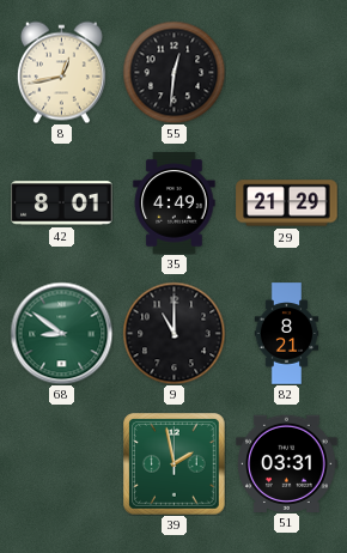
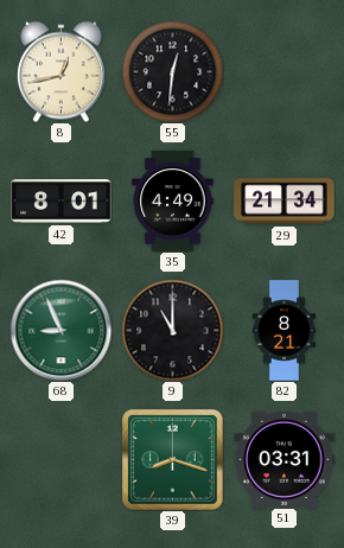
29: 21:29 -> 21:34 (285, 202)
68: 8:51 -> 8:56 (60, 330)
39: 1:58 -> 8:18 (173, 460)
